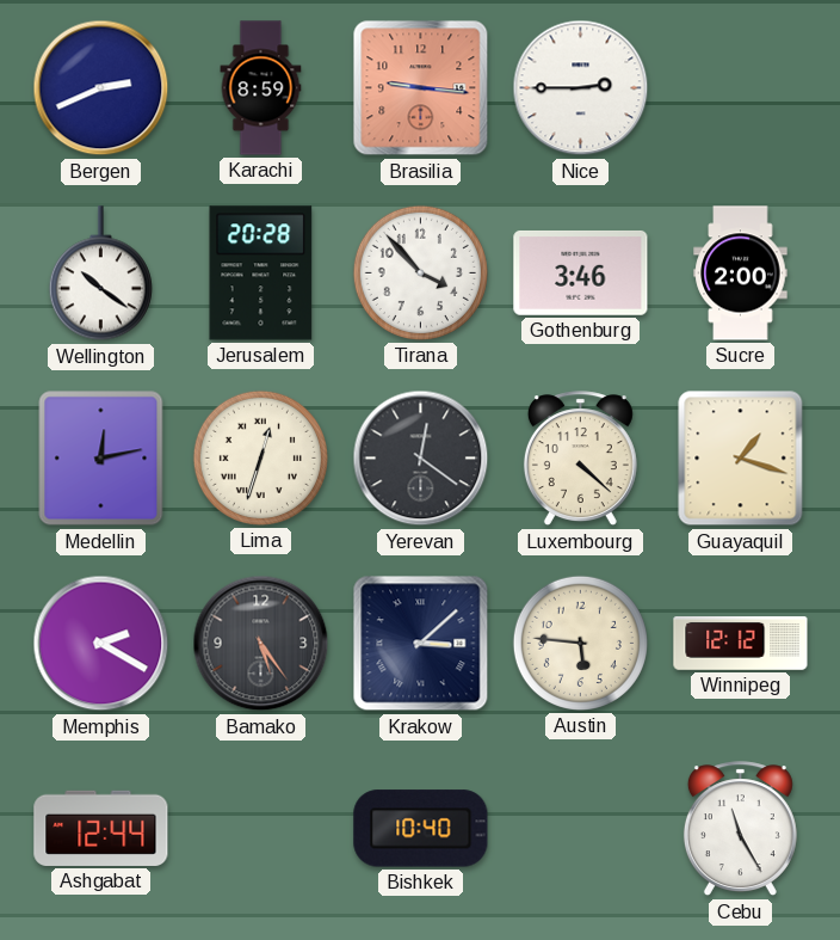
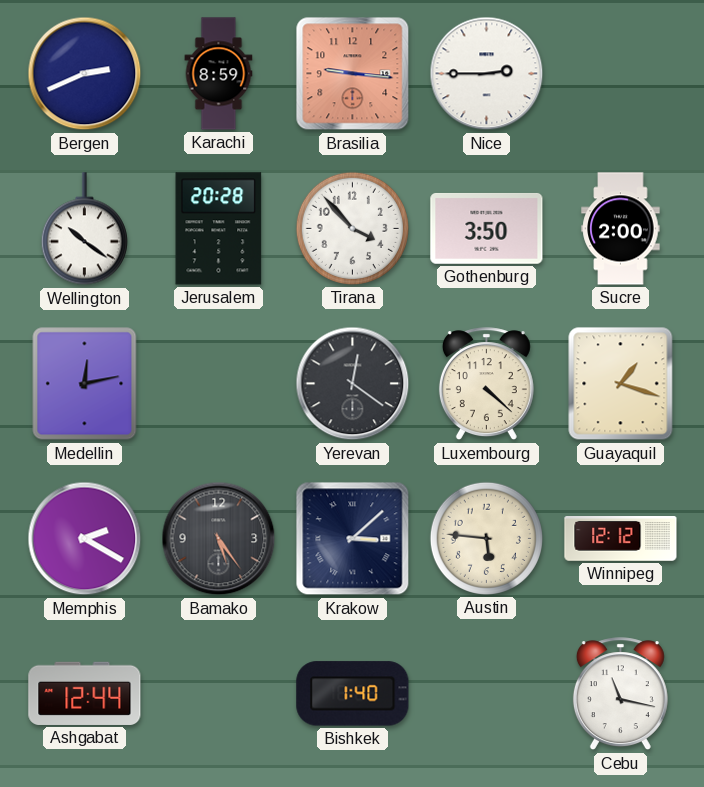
Gothenburg: 3:46 -> 3:50 (487, 228)
Lima: 12:33 -> none (260, 457)
Bishkek: 10:40 -> 1:40 (353, 694)
Cebu: 11:25 -> 11:17 (620, 694)
